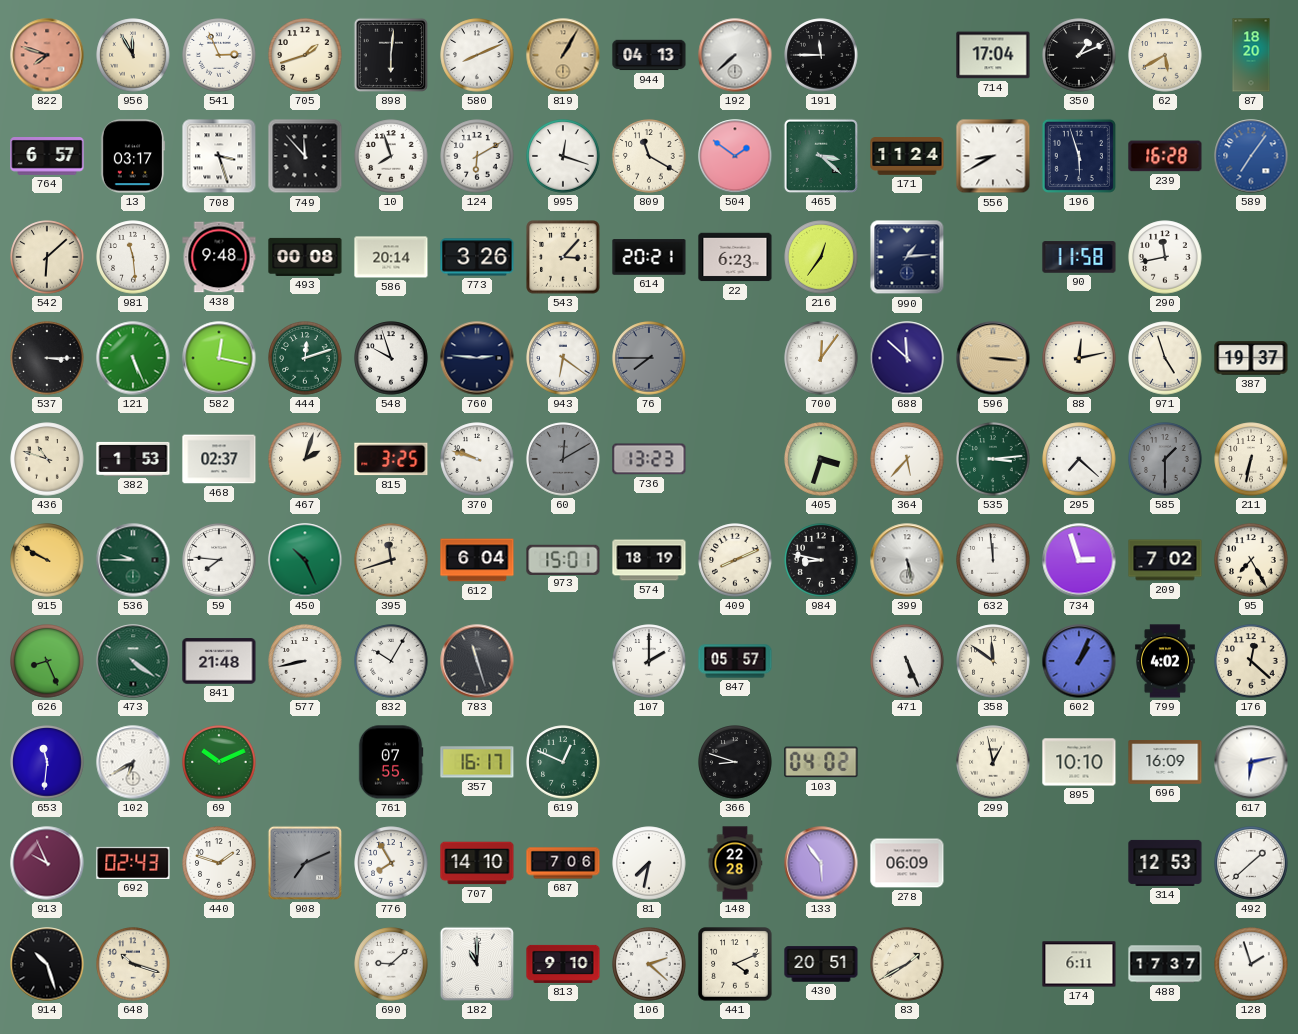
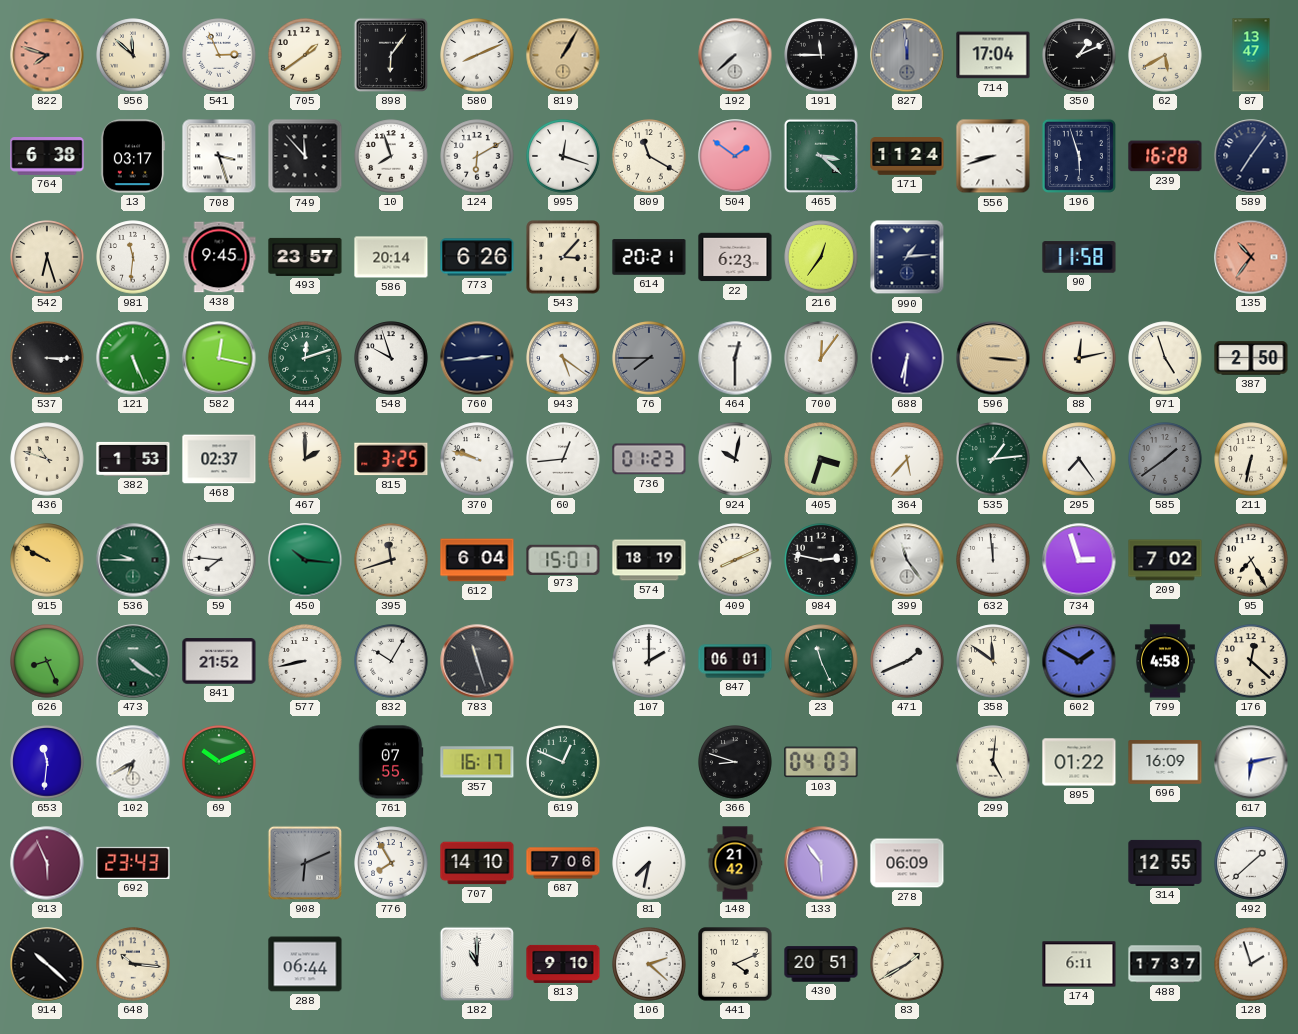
956: 11:55 -> 11:52 (133, 55)
705: 1:42 -> 1:39 (305, 55)
898: 6:01 -> 6:06 (391, 55)
944: 04:13 -> none (649, 55)
827: none -> 11:59 (907, 55)
87: 18:20 -> 13:47 (1251, 55)
764: 6:57 -> 6:38 (47, 157)
556: 8:40 -> 8:42 (993, 156)
589 dial: blue -> navy (1251, 156)
542: 6:08 -> 6:27 (47, 257)
981: 11:29 -> 11:31 (133, 257)
438: 9:48 -> 9:45 (219, 257)
493: 00:08 -> 23:57 (305, 257)
773: 3:26 -> 6:26 (477, 257)
290: 11:43 -> none (1165, 257)
135: none -> 10:36 (1251, 257)
760: 2:46 -> 2:44 (477, 358)
943: 6:21 -> 5:21 (563, 358)
464: none -> 12:30 (735, 358)
688: 11:52 -> 6:31 (907, 358)
387: 19:37 -> 2:50 (1251, 358)
467: 2:03 -> 2:00 (305, 459)
60: 12:10 -> 12:44 (563, 459)
60 dial: grey -> white (563, 459)
736: 13:23 -> 01:23 (649, 459)
924: none -> 10:02 (735, 459)
535: 3:14 -> 1:14 (993, 459)
295: 7:22 -> 7:24 (1079, 459)
585: 1:30 -> 1:39 (1165, 459)
450: 10:26 -> 10:16 (305, 560)
984: 8:47 -> 2:47 (821, 560)
399: 5:28 -> 11:24 (907, 560)
841: 21:48 -> 21:52 (219, 661)
847: 05:57 -> 06:01 (735, 661)
23: none -> 11:26 (821, 661)
471: 5:26 -> 1:41 (907, 661)
602: 1:04 -> 1:50 (1079, 661)
799: 4:02 -> 4:58 (1165, 661)
103: 04:02 -> 04:03 (821, 762)
299: 12:58 -> 5:01 (993, 762)
895: 10:10 -> 01:22 (1079, 762)
913: 9:56 -> 5:56 (47, 863)
692: 02:43 -> 23:43 (133, 863)
440: 1:48 -> none (219, 863)
908: 7:11 -> 6:11 (305, 863)
148: 22:28 -> 21:42 (735, 863)
314: 12:53 -> 12:55 (1165, 863)
914: 10:27 -> 10:22 (47, 964)
648: 10:18 -> 10:16 (133, 964)
288: none -> 06:44 (305, 964)
690: 9:08 -> none (391, 964)
